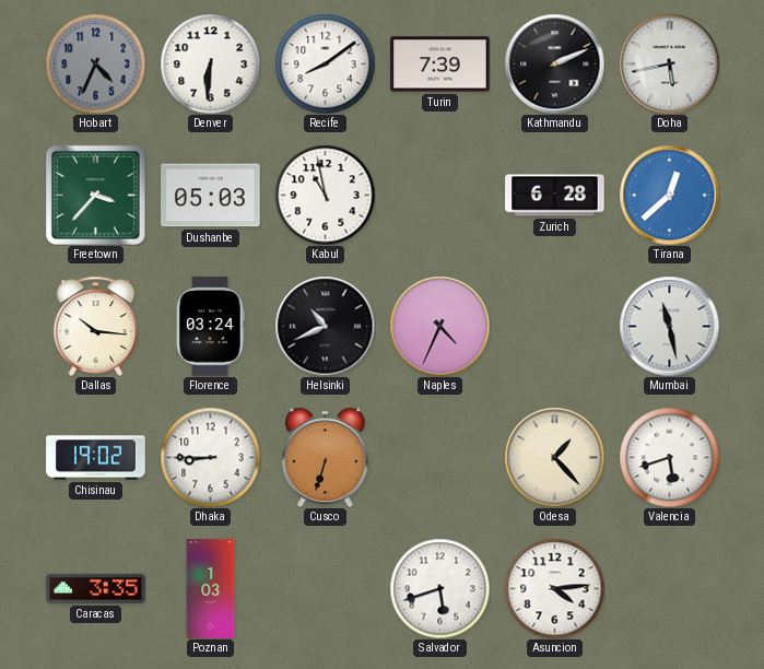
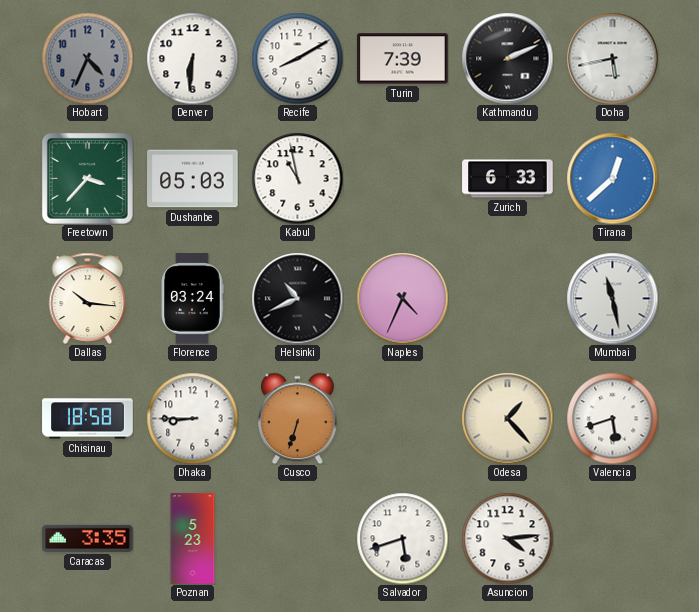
Recife: 8:09 -> 8:10 (297, 58)
Zurich: 6:28 -> 6:33 (508, 179)
Chisinau: 19:02 -> 18:58 (88, 419)
Poznan: 1:03 -> 5:23 (193, 539)
